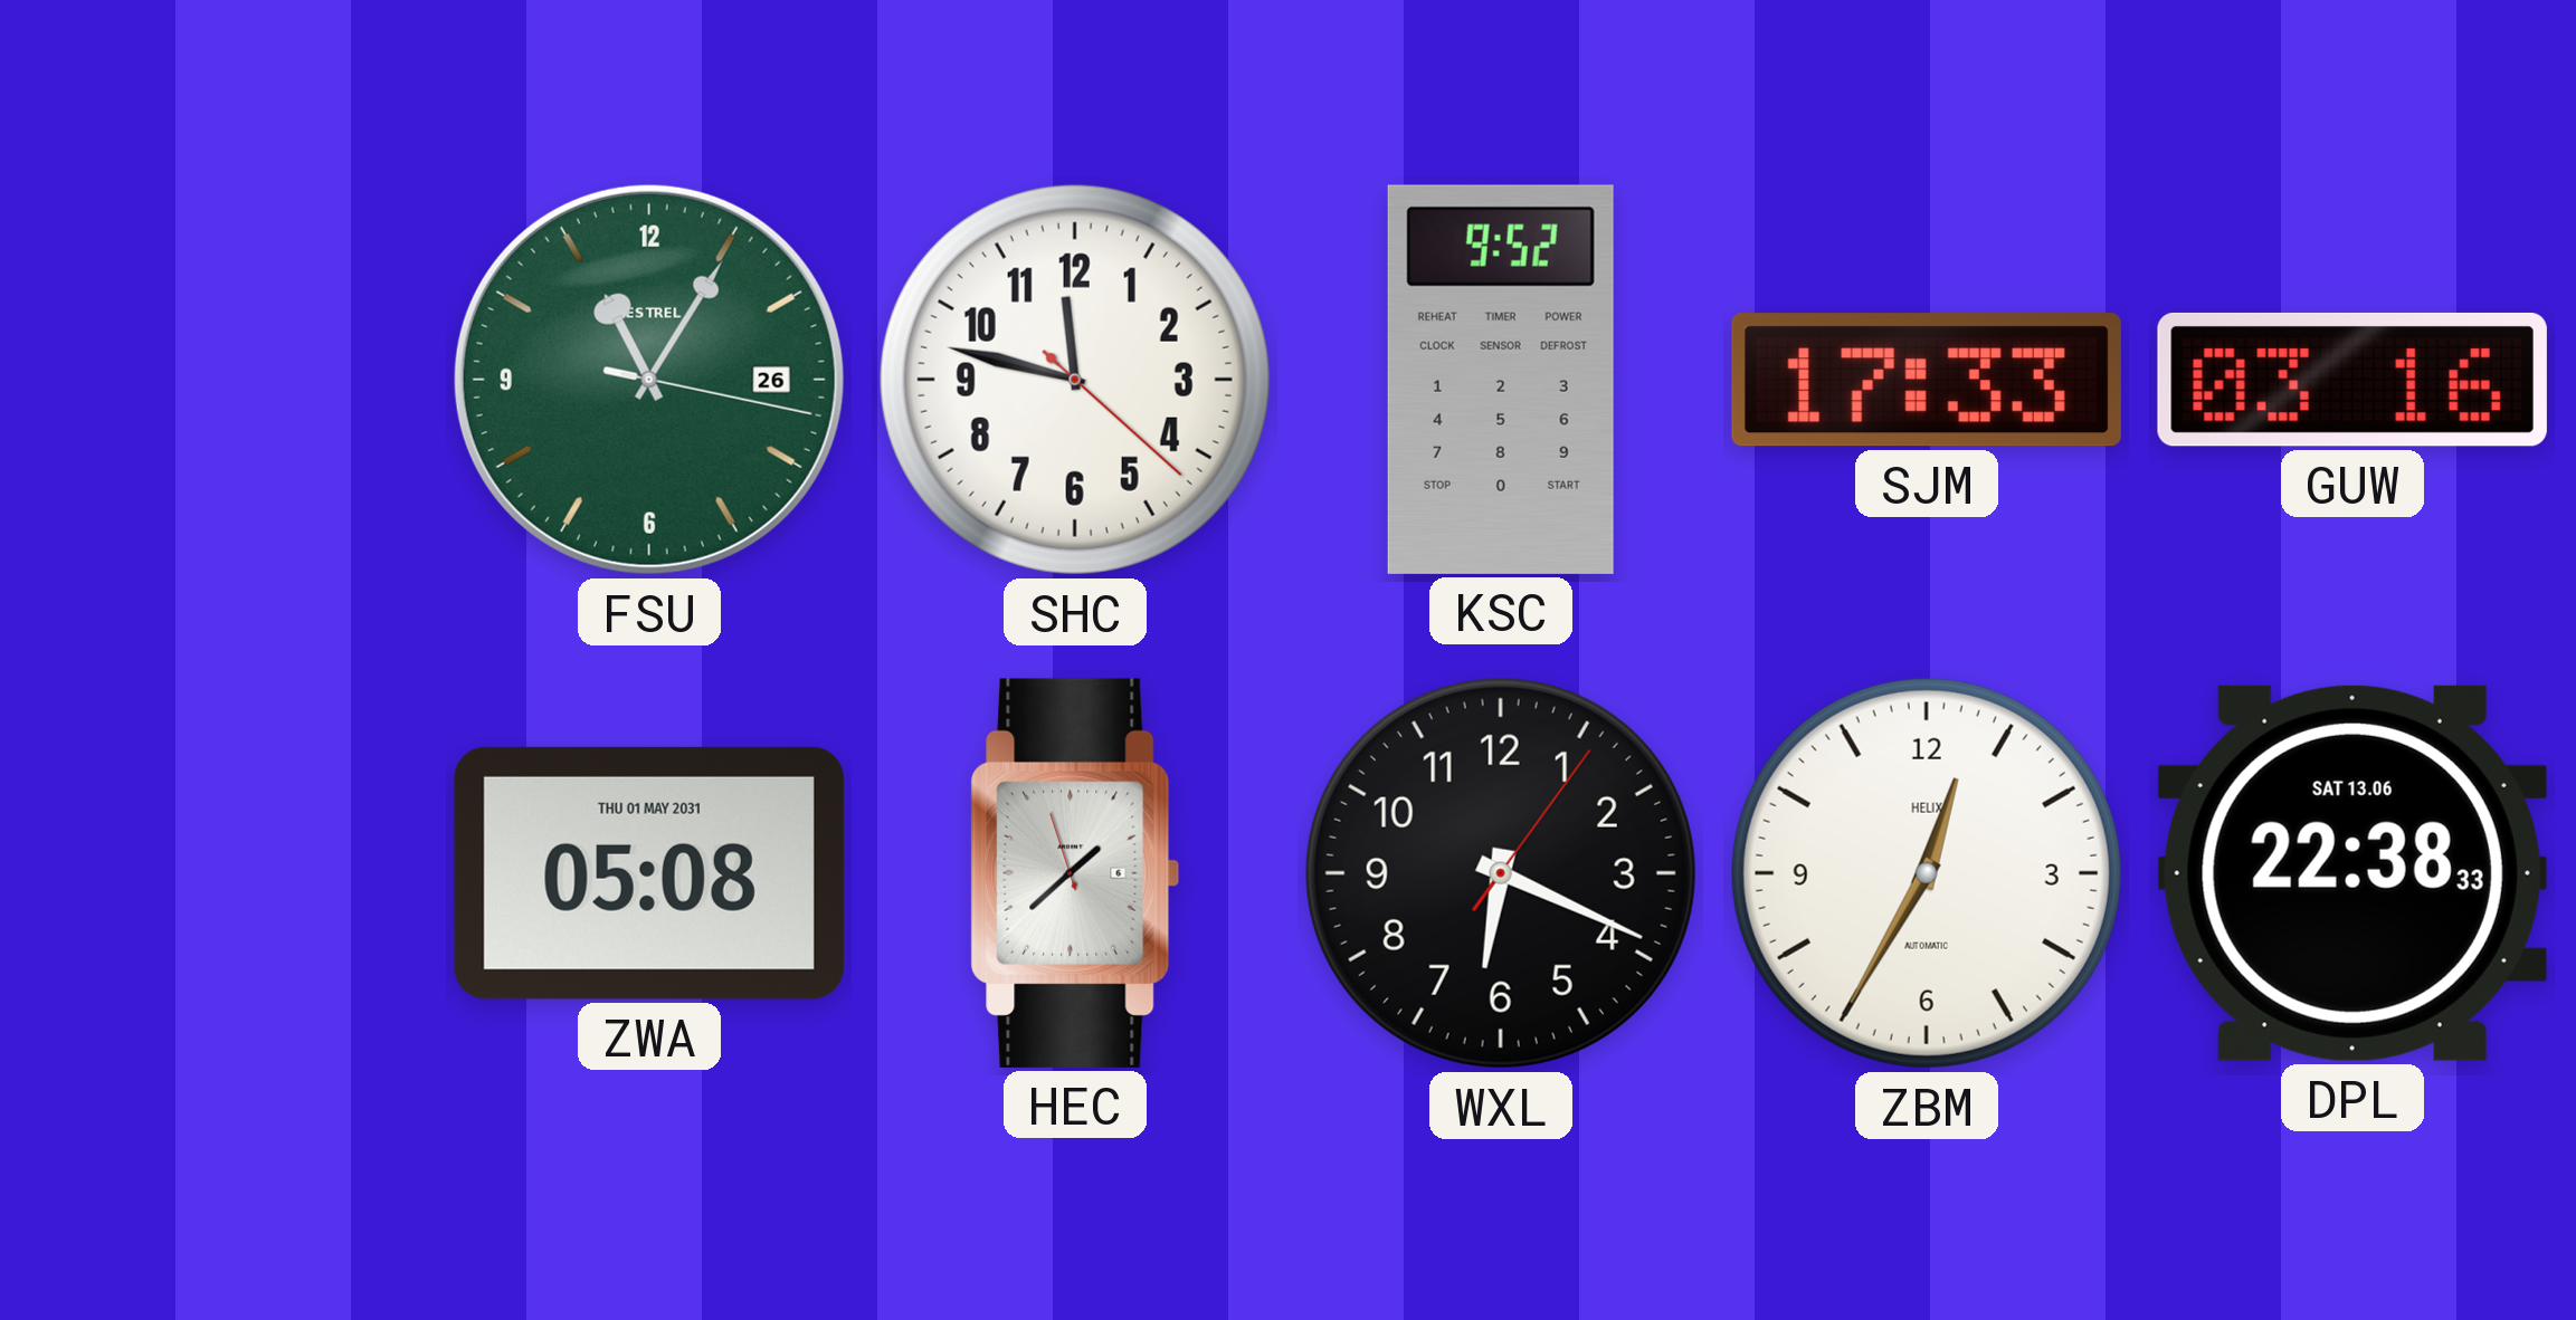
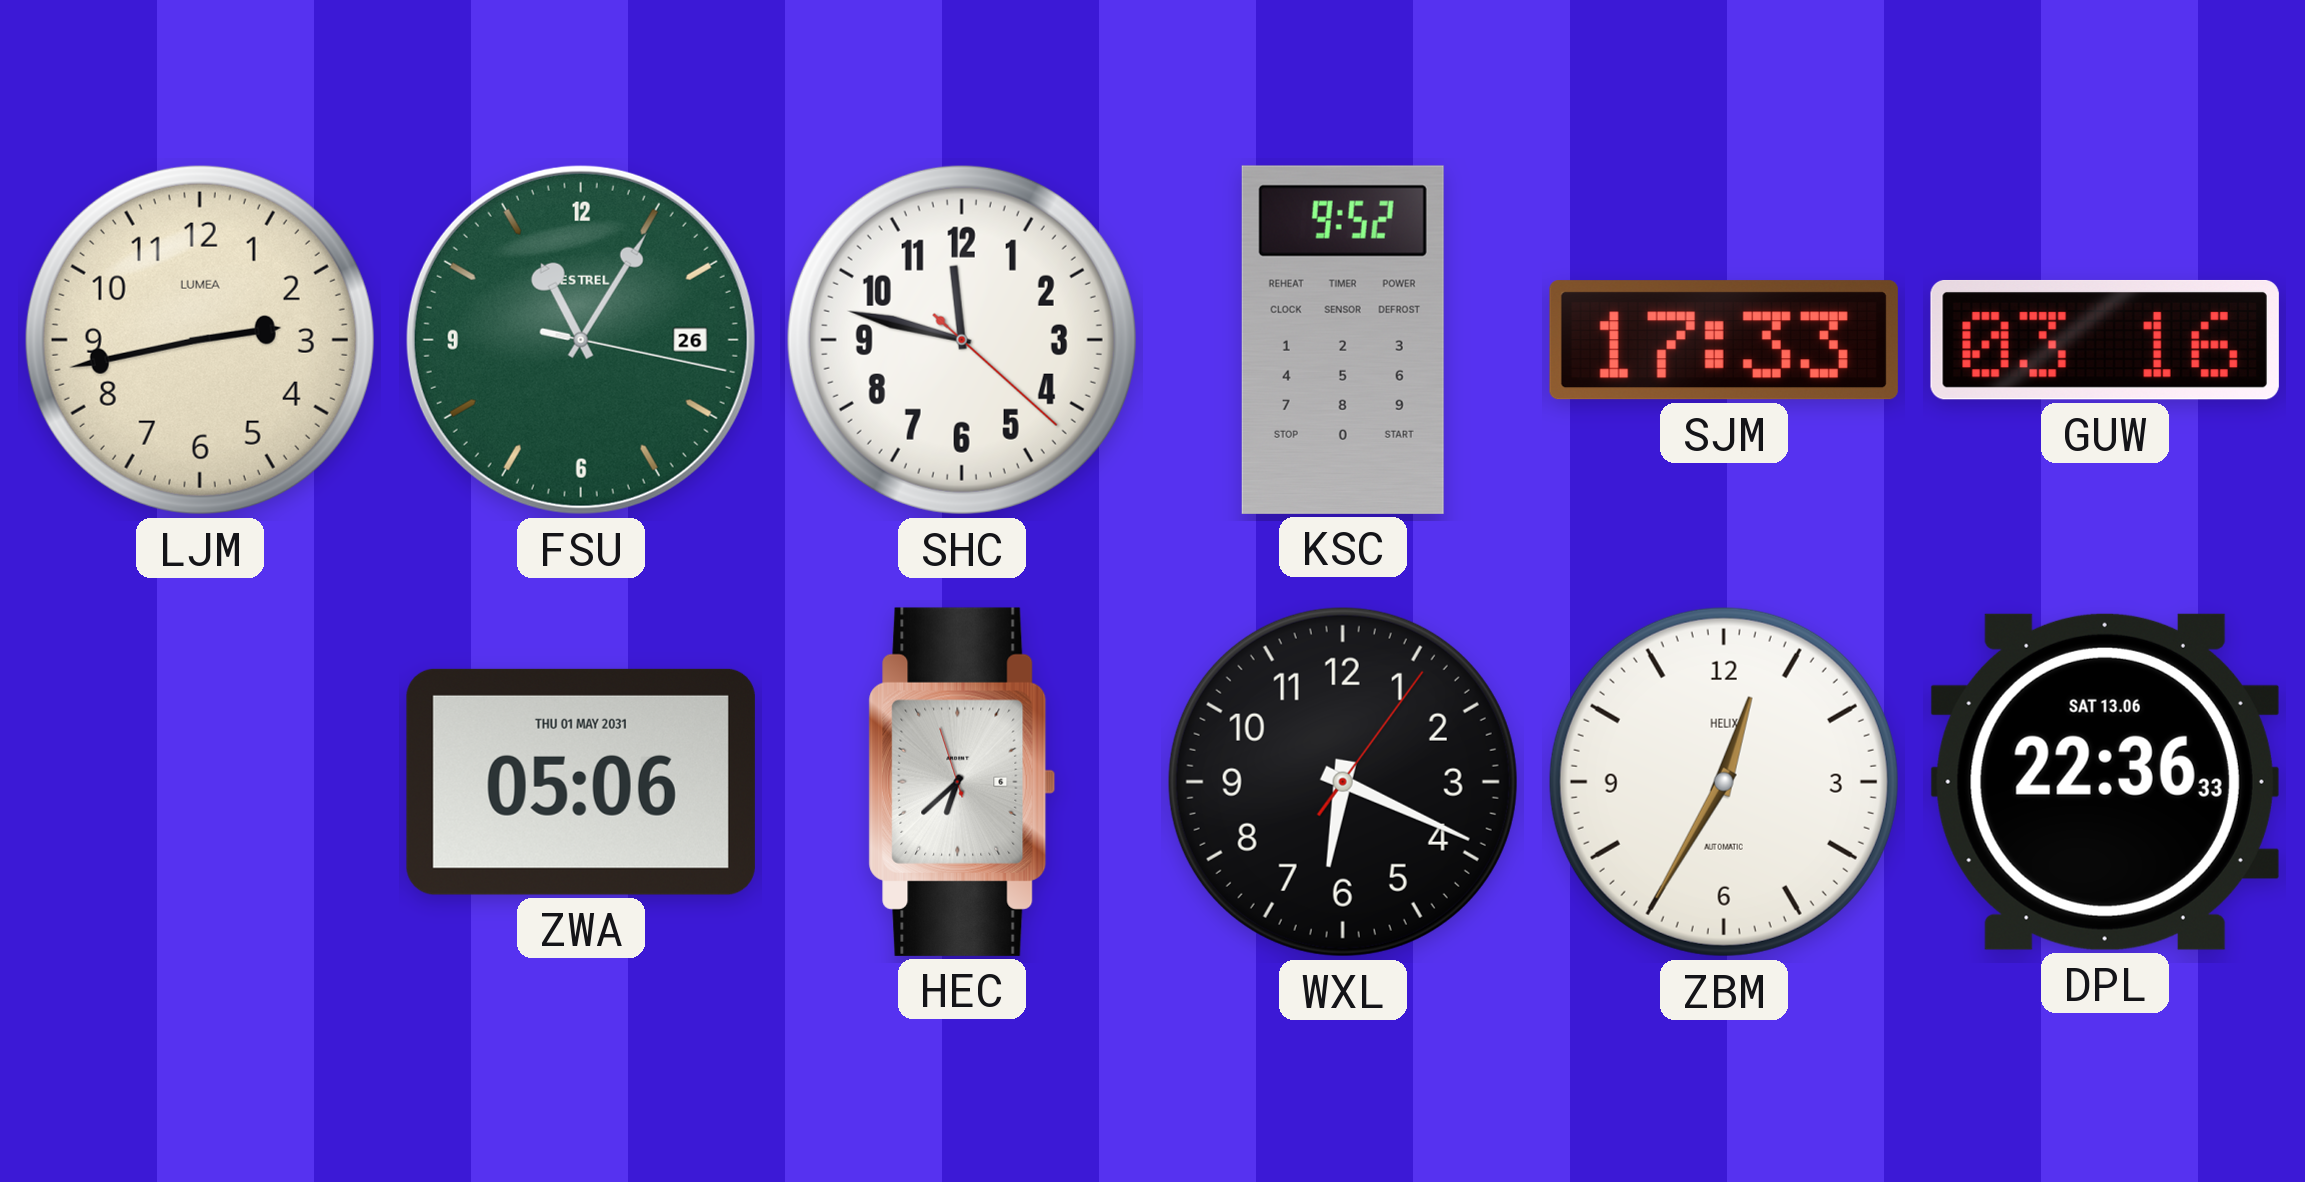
LJM: none -> 2:43 (200, 340)
ZWA: 05:08 -> 05:06 (581, 782)
HEC: 1:37 -> 6:37 (962, 782)
DPL: 22:38 -> 22:36 (2105, 782)
